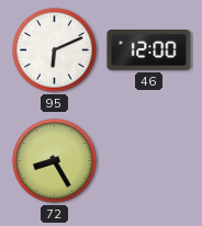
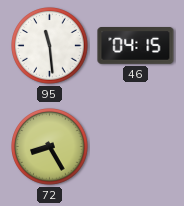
95: 6:11 -> 11:29 (50, 46)
46: 12:00 -> 04:15 (136, 46)
